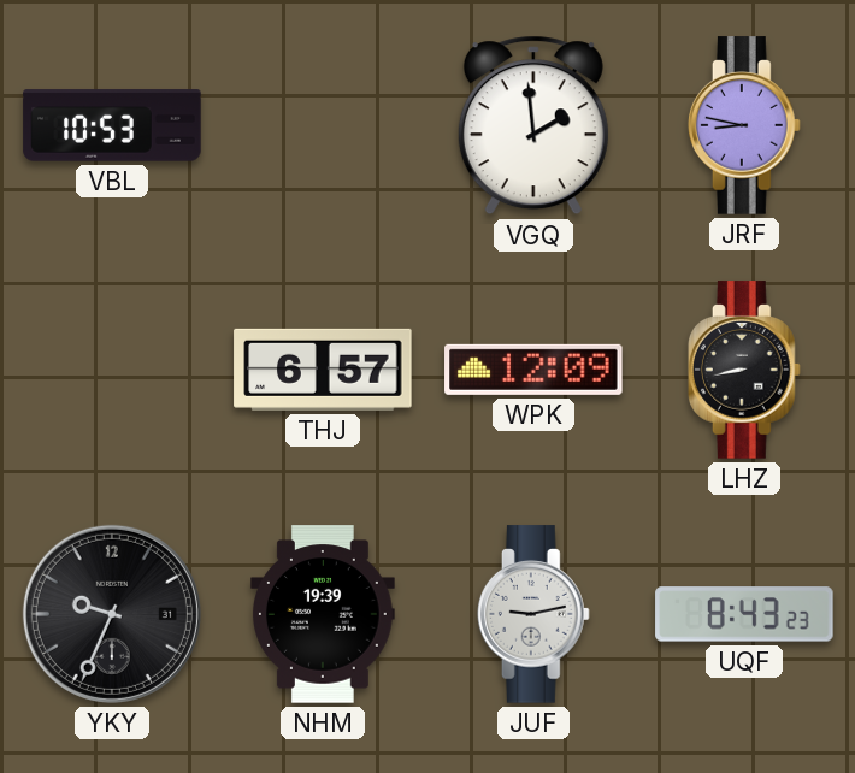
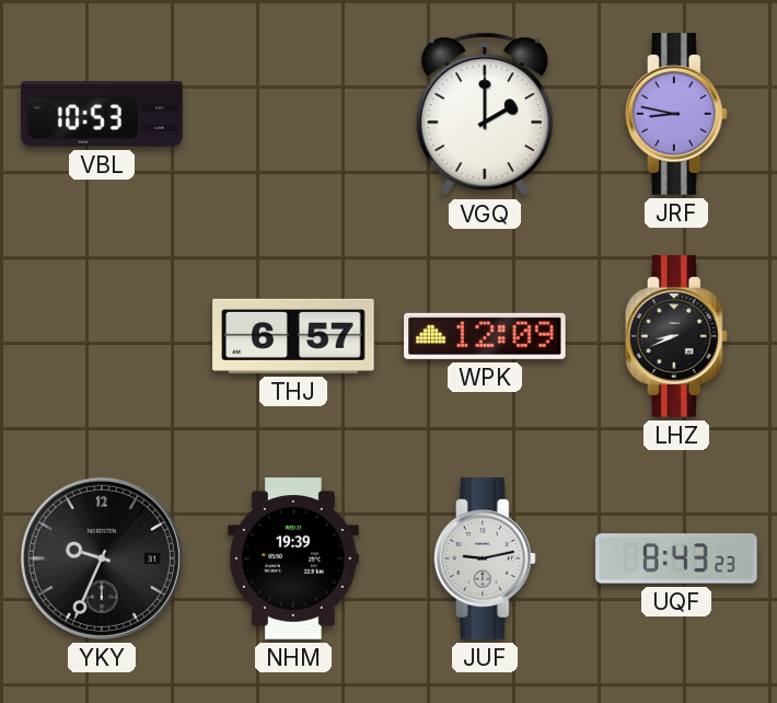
VGQ: 1:59 -> 2:00 (485, 114)
LHZ: 8:43 -> 8:41 (676, 336)
